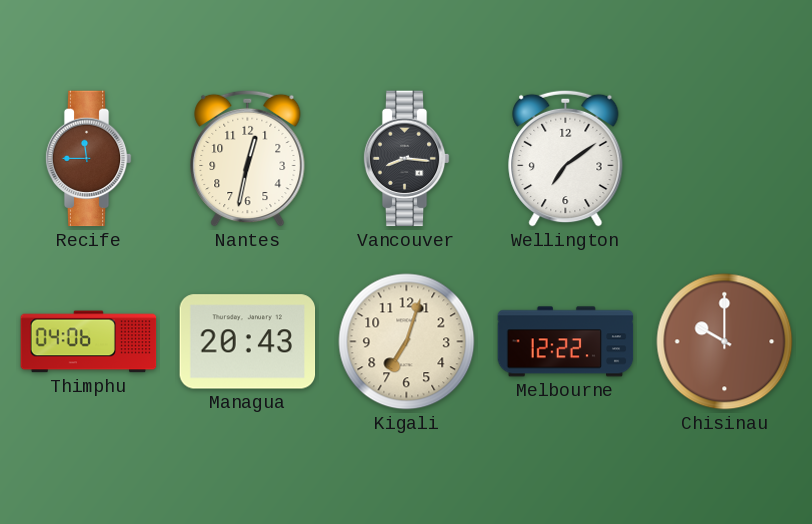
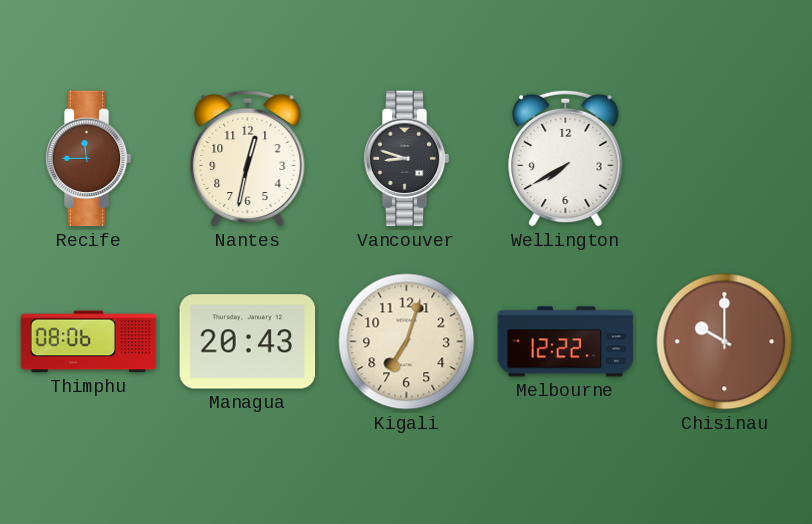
Vancouver: 8:16 -> 8:48 (406, 159)
Wellington: 7:09 -> 7:40 (566, 158)
Thimphu: 04:06 -> 08:06 (89, 342)
